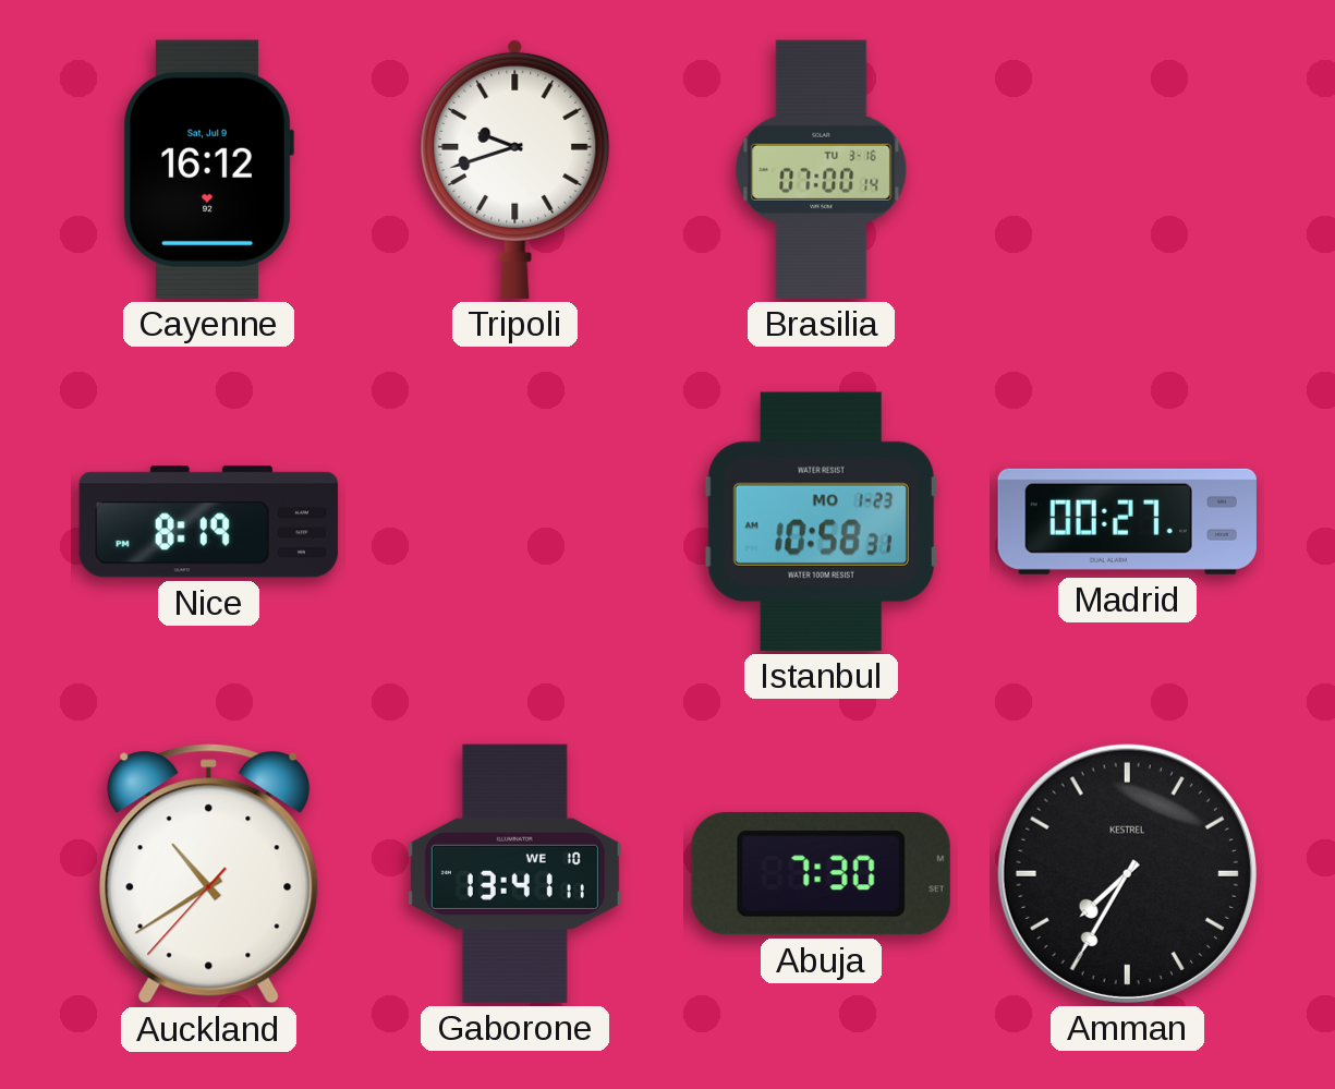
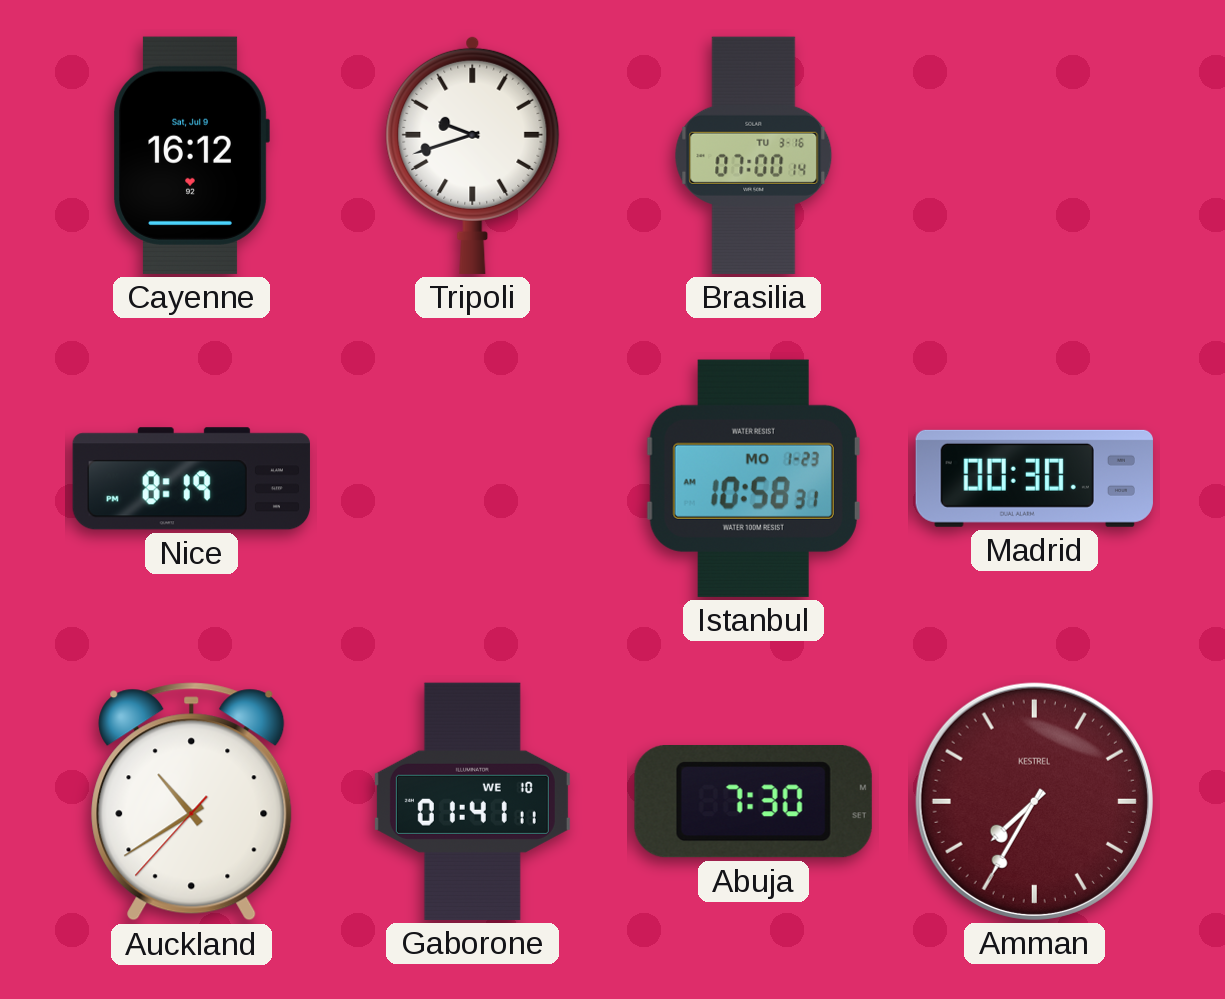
Madrid: 00:27 -> 00:30 (1034, 478)
Gaborone: 13:41 -> 01:41 (472, 801)
Amman dial: black -> burgundy (1034, 801)
